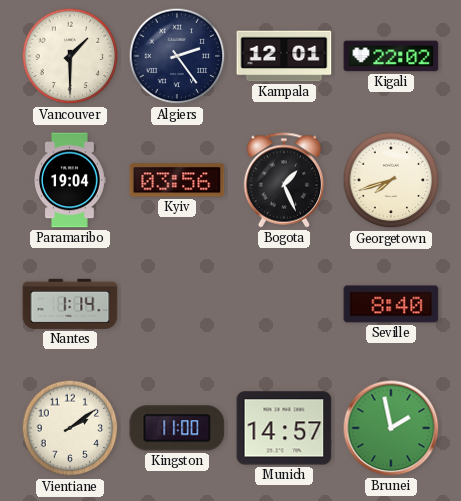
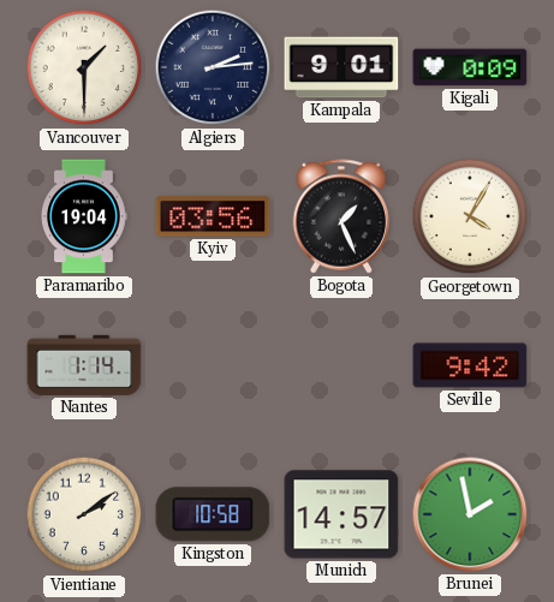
Algiers: 2:24 -> 2:14 (213, 67)
Kampala: 12:01 -> 9:01 (341, 67)
Kigali: 22:02 -> 0:09 (470, 67)
Georgetown: 7:42 -> 4:05 (470, 216)
Seville: 8:40 -> 9:42 (470, 365)
Kingston: 11:00 -> 10:58 (213, 514)
